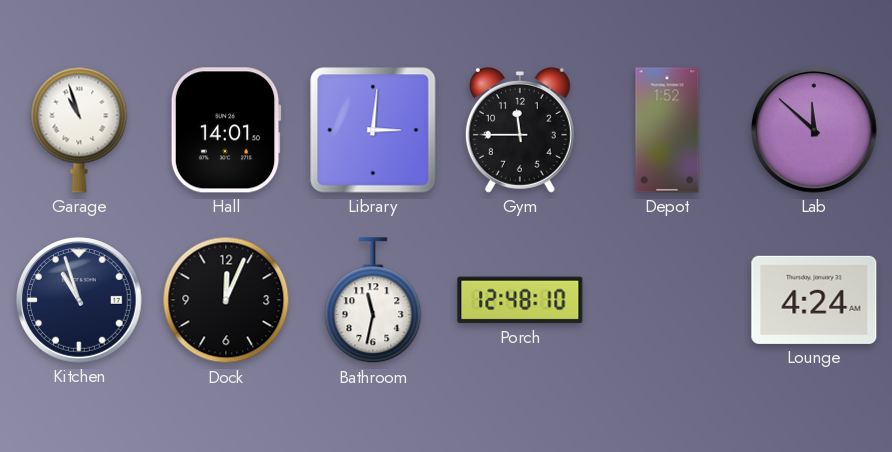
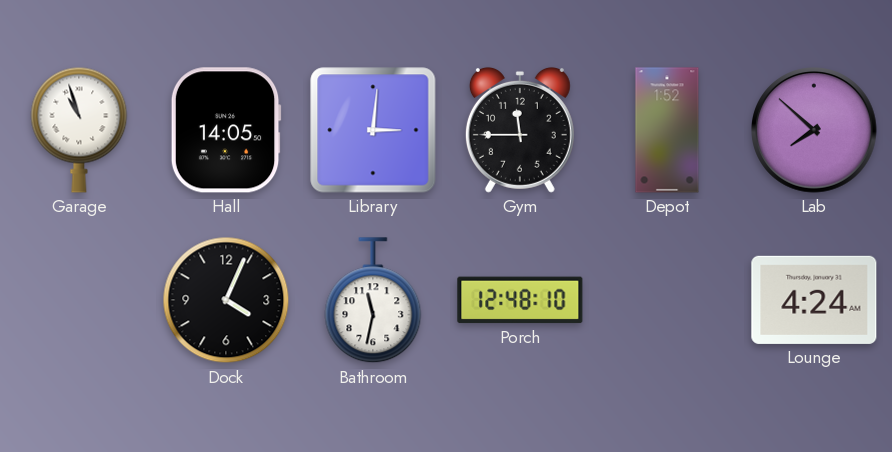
Hall: 14:01 -> 14:05 (226, 130)
Lab: 11:52 -> 7:52 (814, 130)
Kitchen: 10:57 -> none (79, 300)
Dock: 12:04 -> 4:04 (226, 300)
